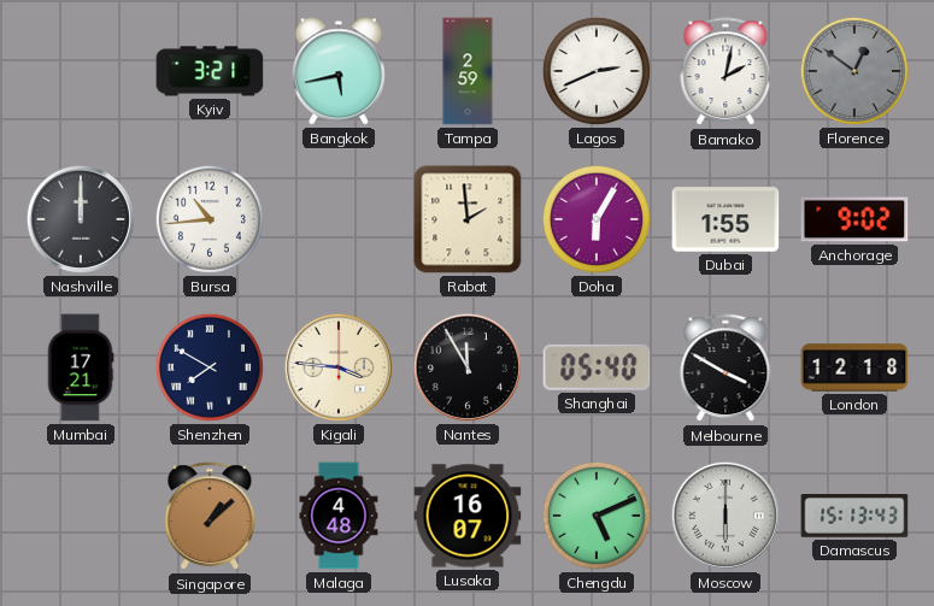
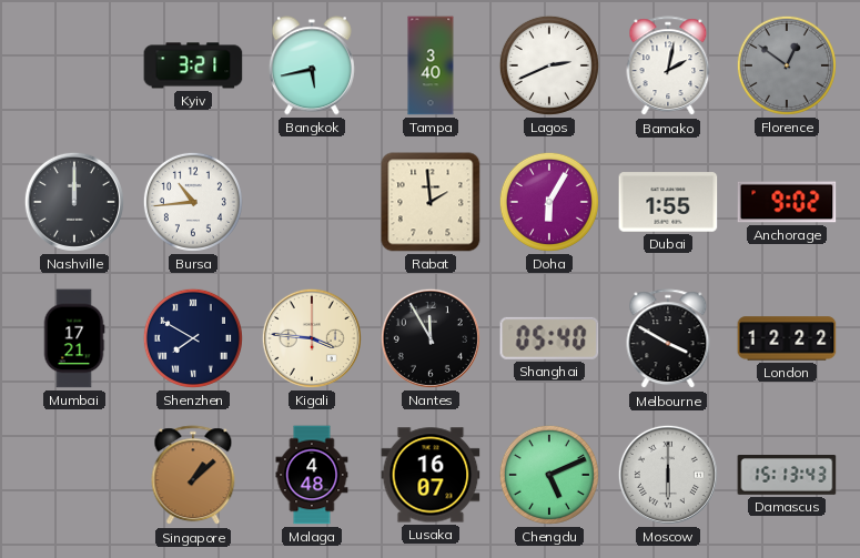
Tampa: 2:59 -> 3:40 (431, 65)
London: 12:18 -> 12:22 (787, 338)
